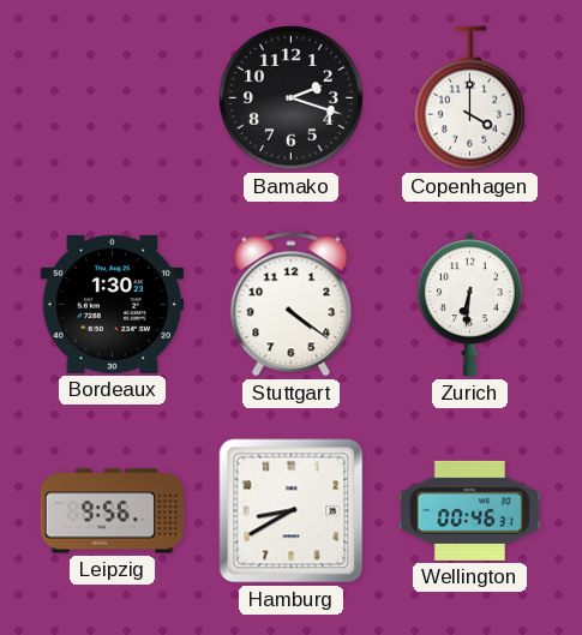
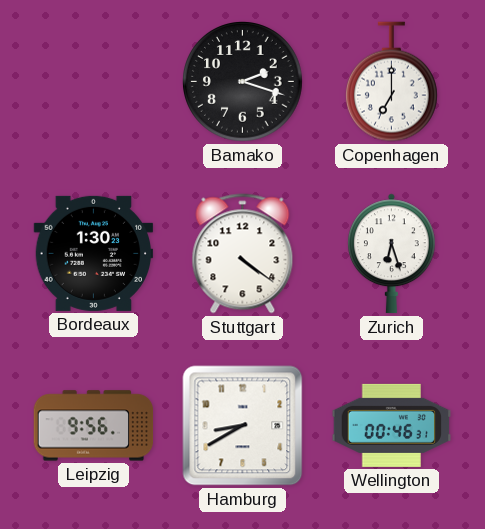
Copenhagen: 4:00 -> 7:00 (391, 82)
Zurich: 6:31 -> 6:27 (392, 254)
